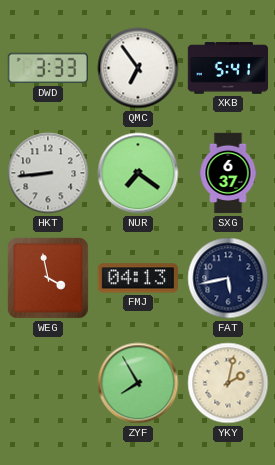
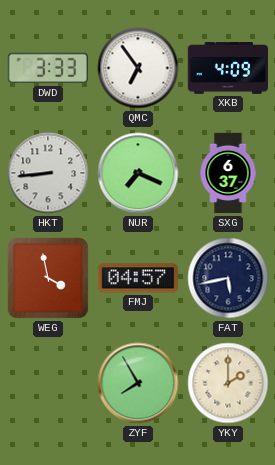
XKB: 5:41 -> 4:09 (228, 68)
NUR: 7:21 -> 7:19 (138, 173)
FMJ: 04:13 -> 04:57 (137, 278)
YKY: 2:02 -> 2:00 (228, 383)
